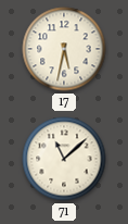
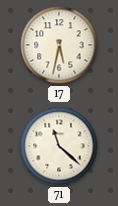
71: 11:08 -> 11:22 (59, 146)
